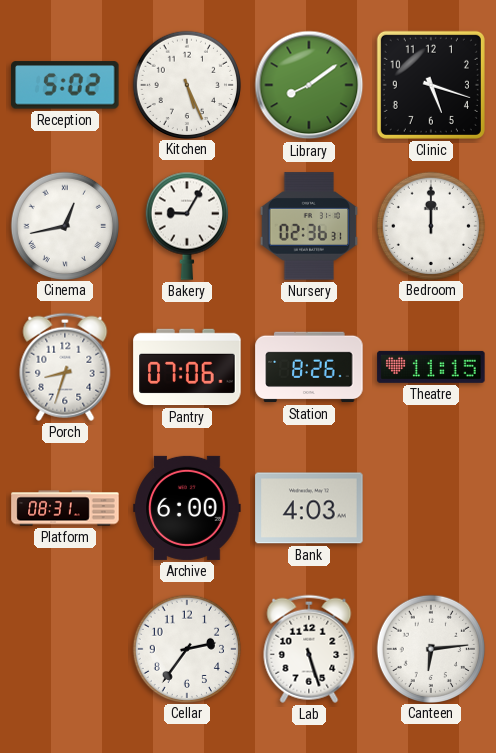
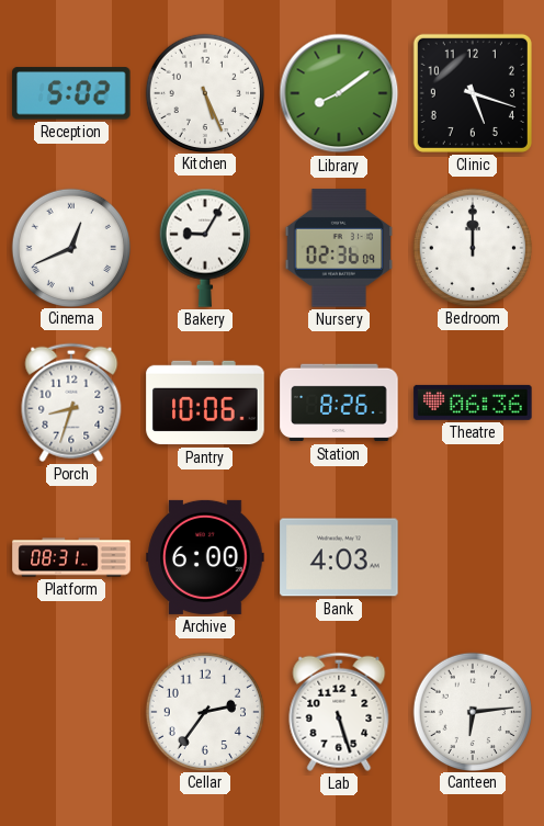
Cinema: 12:43 -> 12:41 (70, 247)
Nursery: 02:36:31 -> 02:36:09 (339, 248)
Pantry: 07:06 -> 10:06 (205, 403)
Theatre: 11:15 -> 06:36 (473, 403)
